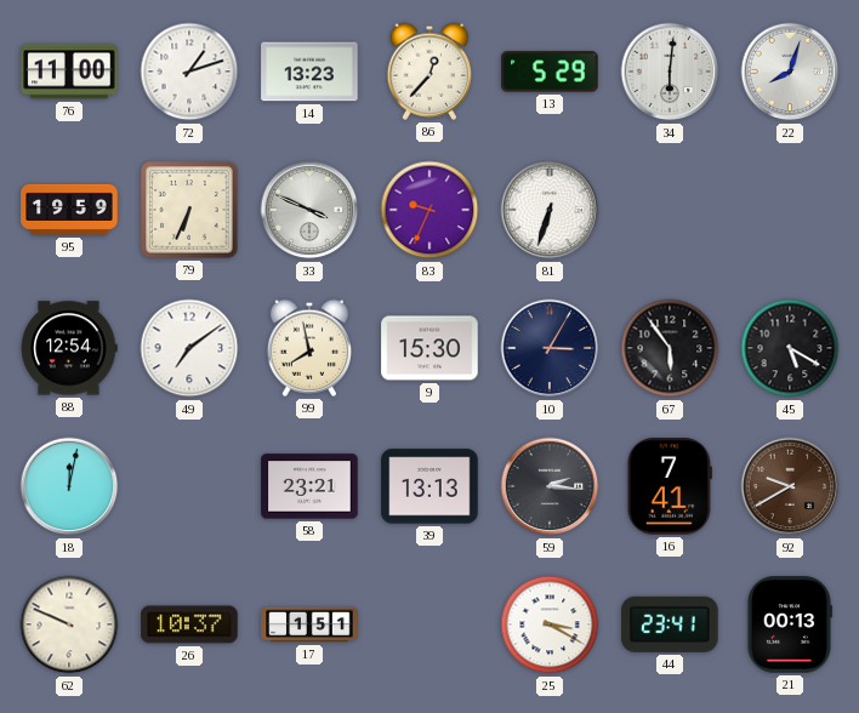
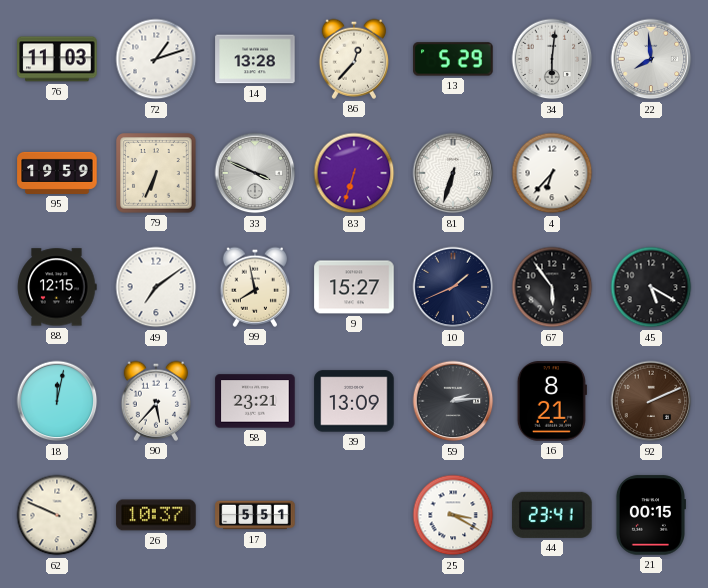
76: 11:00 -> 11:03 (57, 59)
14: 13:23 -> 13:28 (255, 59)
22: 8:03 -> 7:59 (651, 59)
83: 9:34 -> 6:33 (354, 173)
4: none -> 6:37 (552, 173)
88: 12:54 -> 12:15 (57, 287)
9: 15:30 -> 15:27 (354, 287)
10: 3:05 -> 1:41 (453, 287)
90: none -> 5:37 (155, 401)
39: 13:13 -> 13:09 (354, 401)
59: 2:16 -> 2:14 (453, 401)
16: 7:41 -> 8:21 (552, 401)
92: 9:40 -> 2:11 (651, 401)
17: 1:51 -> 5:51 (255, 515)
21: 00:13 -> 00:15 (650, 515)
